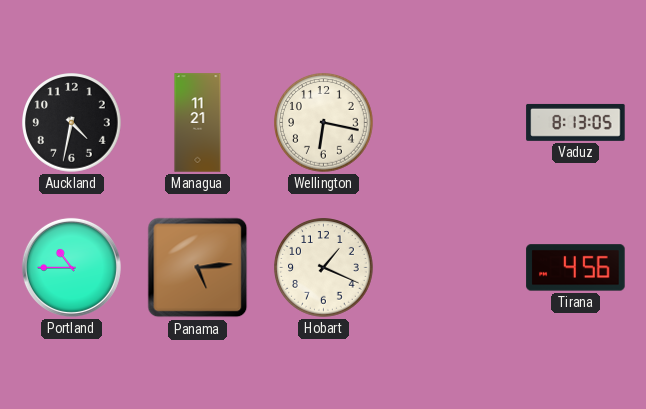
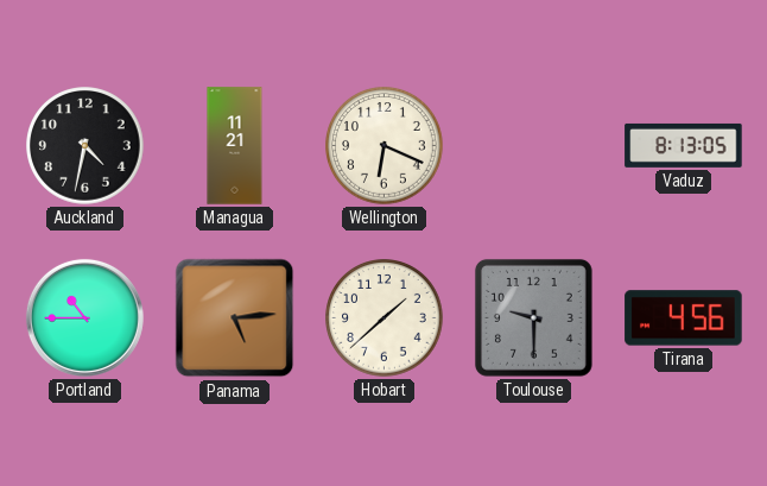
Wellington: 6:17 -> 6:19 (385, 146)
Hobart: 1:19 -> 1:38 (385, 318)
Toulouse: none -> 9:30 (533, 317)
